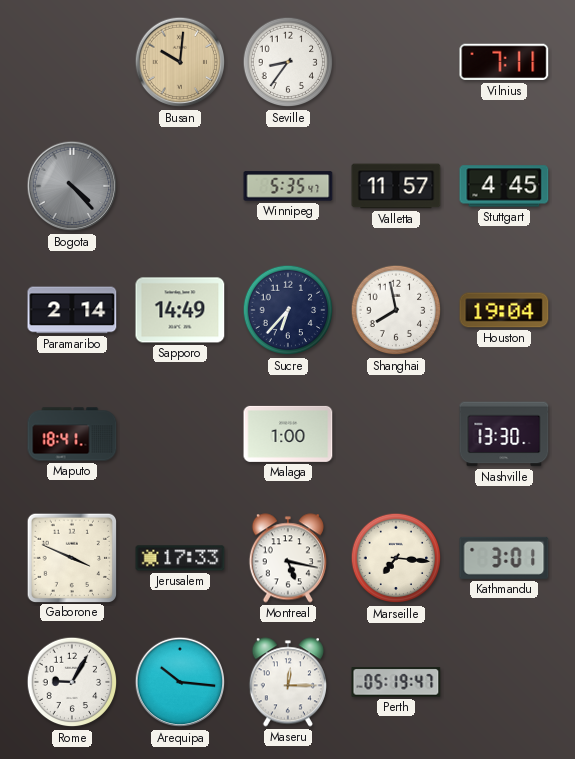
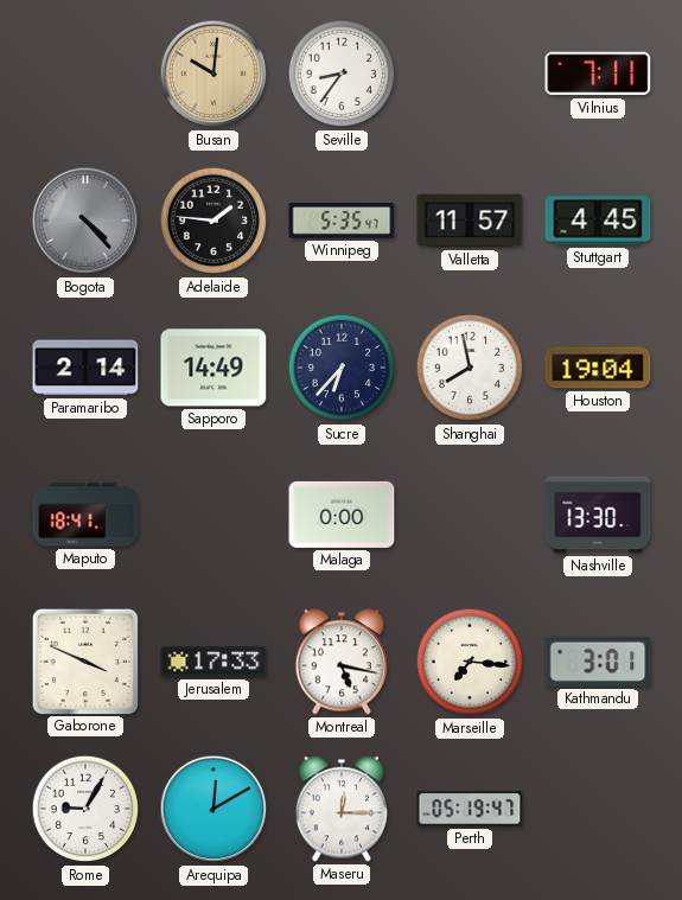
Adelaide: none -> 1:46 (213, 221)
Malaga: 1:00 -> 0:00 (342, 515)
Arequipa: 10:16 -> 12:10 (213, 809)
